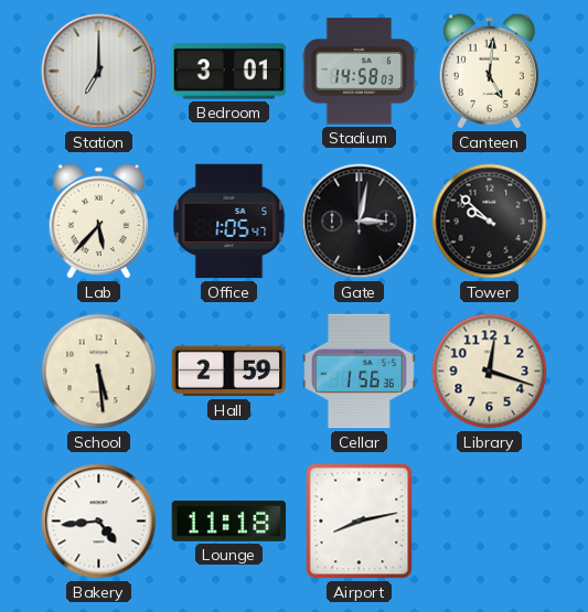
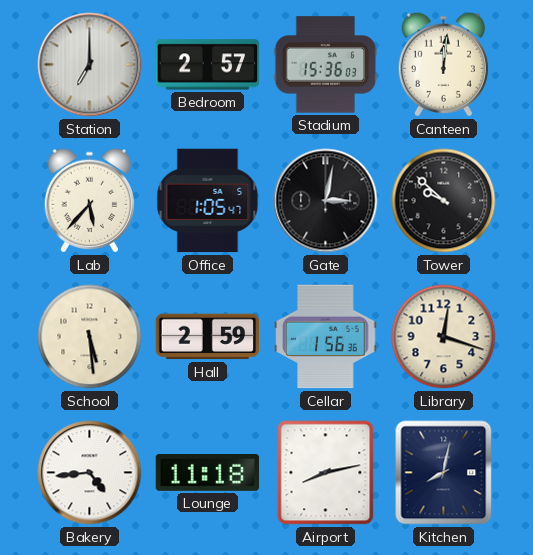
Bedroom: 3:01 -> 2:57 (208, 65)
Stadium: 14:58 -> 15:36 (326, 65)
Canteen: 5:01 -> 12:01 (443, 65)
Kitchen: none -> 8:02 (444, 473)
